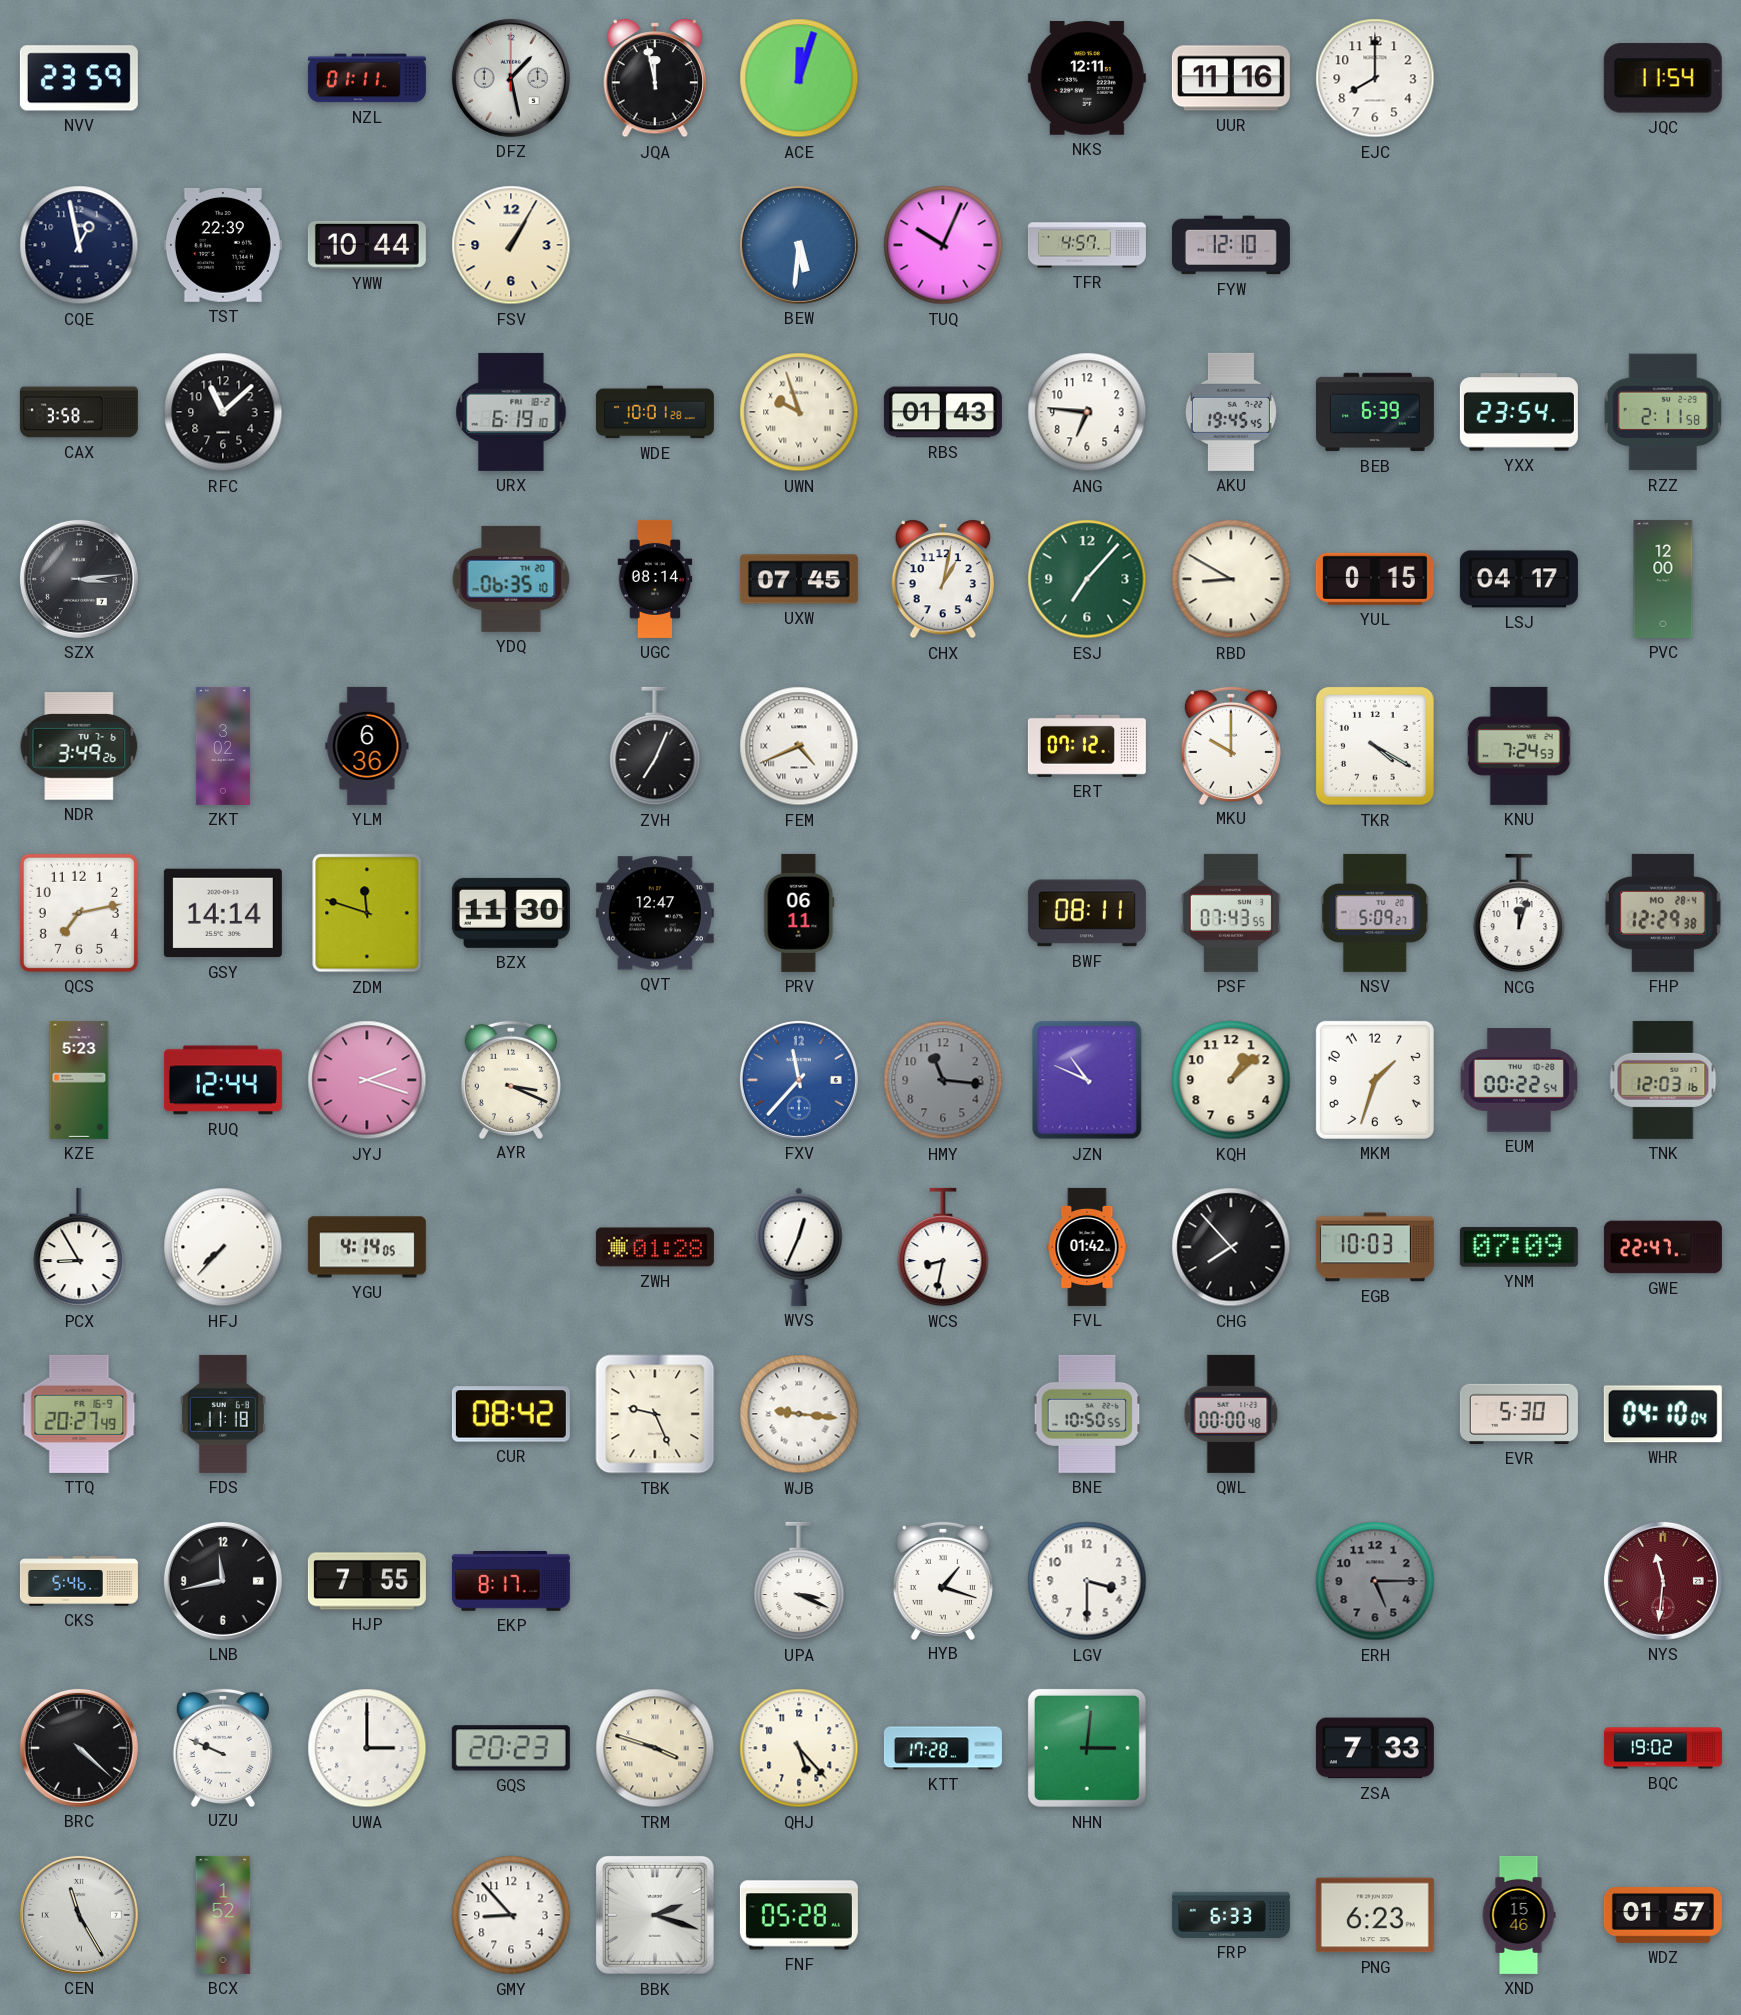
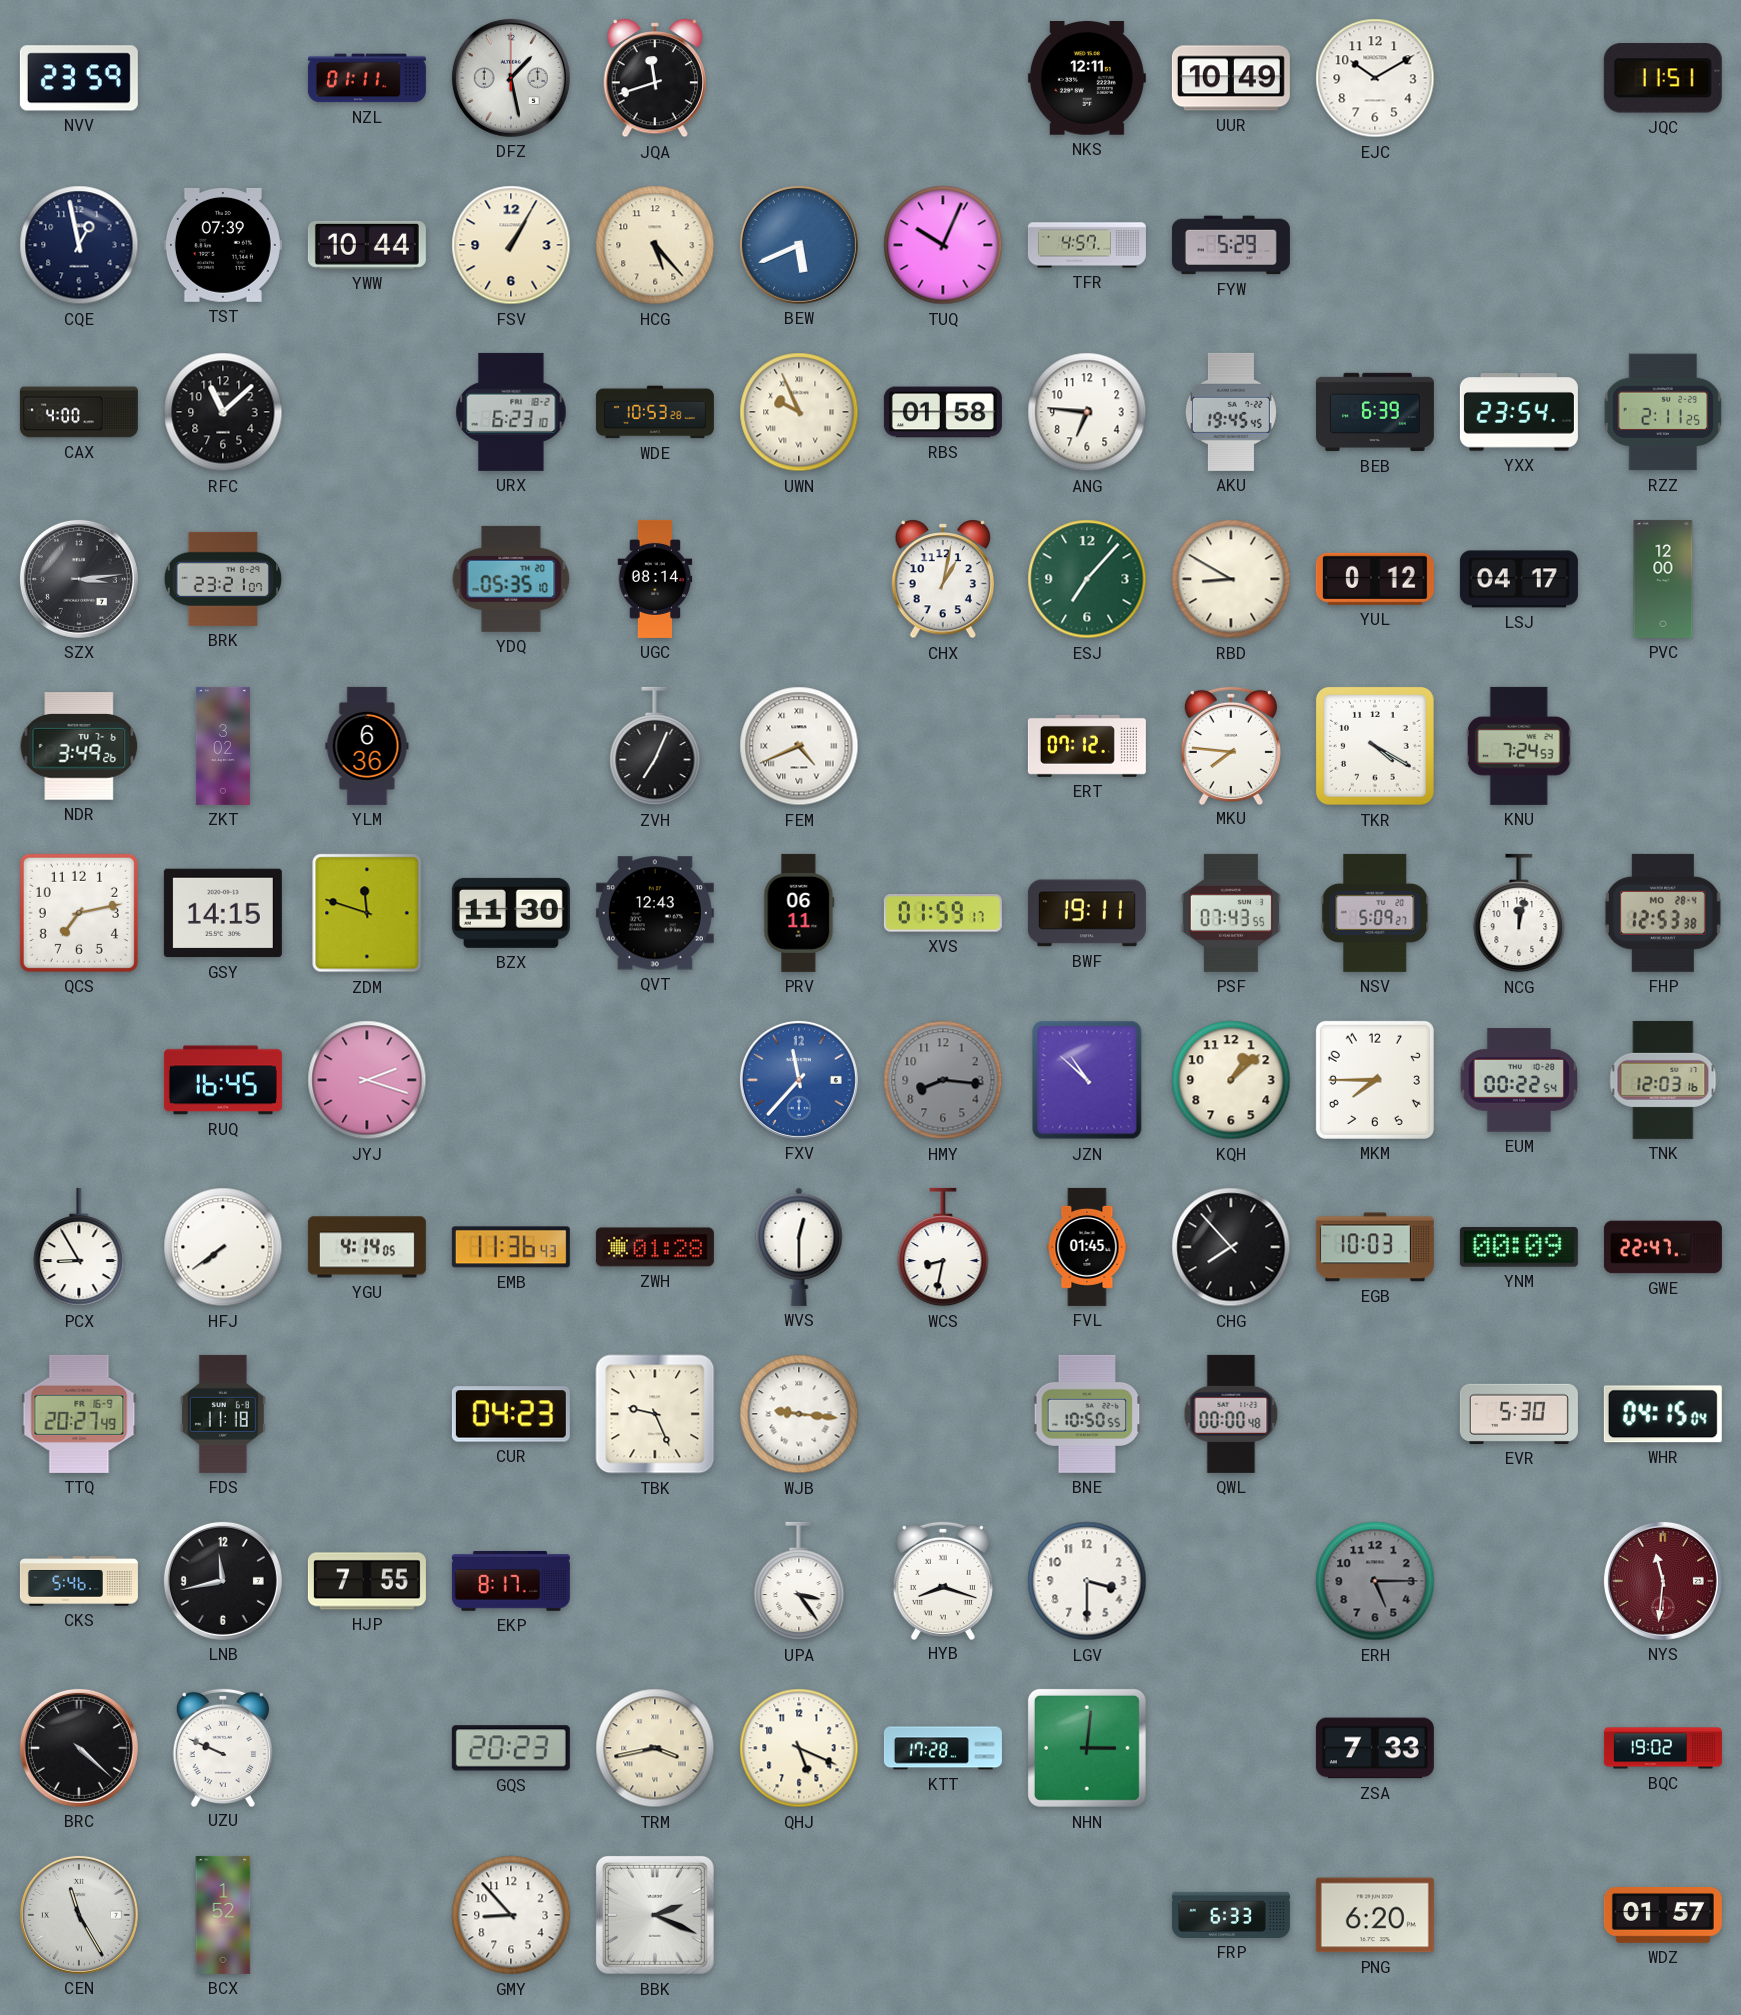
JQA: 11:58 -> 11:42 (654, 79)
ACE: 12:03 -> none (799, 78)
UUR: 11:16 -> 10:49 (1231, 78)
EJC: 8:00 -> 10:10 (1375, 78)
JQC: 11:54 -> 11:51 (1663, 78)
TST: 22:39 -> 07:39 (223, 245)
HCG: none -> 5:23 (655, 245)
BEW: 5:31 -> 5:41 (799, 245)
FYW: 12:10 -> 5:29 (1231, 245)
CAX: 3:58 -> 4:00 (79, 412)
URX: 6:19 -> 6:23 (511, 412)
WDE: 10:01 -> 10:53 (655, 412)
UWN: 9:57 -> 9:56 (799, 412)
RBS: 01:43 -> 01:58 (943, 412)
RZZ: 2:11:58 -> 2:11:25 (1663, 412)
BRK: none -> 23:21 (223, 579)
YDQ: 06:35 -> 05:35 (511, 579)
UXW: 07:45 -> none (799, 579)
YUL: 0:15 -> 0:12 (1375, 579)
MKU: 10:00 -> 7:46 (1231, 745)
GSY: 14:14 -> 14:15 (223, 913)
QVT: 12:47 -> 12:43 (655, 913)
XVS: none -> 01:59 (943, 913)
BWF: 08:11 -> 19:11 (1087, 913)
NCG: 12:03 -> 12:02 (1519, 913)
FHP: 12:29 -> 12:53 (1663, 913)
KZE: 5:23 -> none (79, 1080)
RUQ: 12:44 -> 16:45 (223, 1080)
AYR: 3:19 -> none (511, 1079)
HMY: 11:16 -> 8:16 (943, 1080)
JZN: 10:49 -> 10:52 (1087, 1080)
MKM: 1:33 -> 7:45 (1375, 1080)
HFJ: 7:37 -> 7:39 (223, 1247)
EMB: none -> 11:36 (511, 1247)
WVS: 12:34 -> 12:30 (799, 1247)
FVL: 01:42 -> 01:45 (1087, 1247)
YNM: 07:09 -> 00:09 (1519, 1247)
CUR: 08:42 -> 04:23 (511, 1414)
WHR: 04:10 -> 04:15 (1663, 1414)
UPA: 3:19 -> 3:24 (799, 1581)
HYB: 1:18 -> 8:18 (943, 1580)
UWA: 3:00 -> none (367, 1748)
TRM: 3:48 -> 3:43 (655, 1748)
QHJ: 5:23 -> 5:19 (799, 1748)
BBK: 2:18 -> 2:19 (655, 1915)
FNF: 05:28 -> none (799, 1915)
PNG: 6:23 -> 6:20 (1375, 1915)
XND: 15:46 -> none (1519, 1915)
